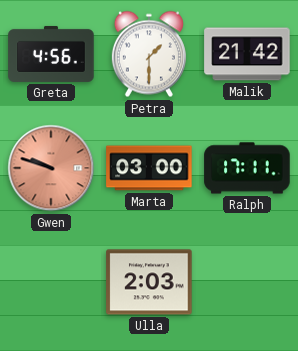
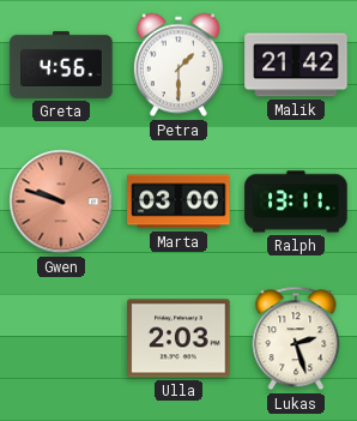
Ralph: 17:11 -> 13:11 (296, 202)
Lukas: none -> 2:27 (296, 338)
